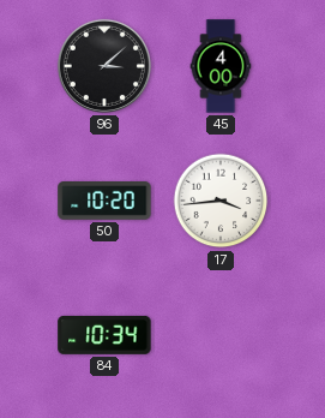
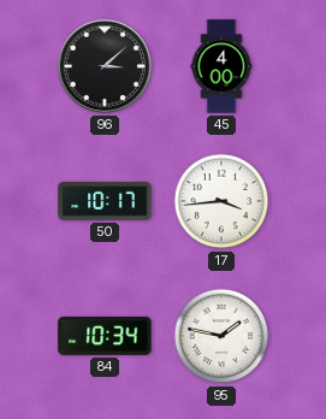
50: 10:20 -> 10:17 (105, 201)
95: none -> 1:47 (221, 336)
